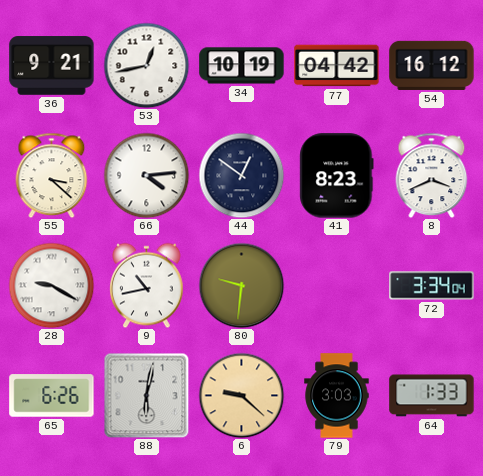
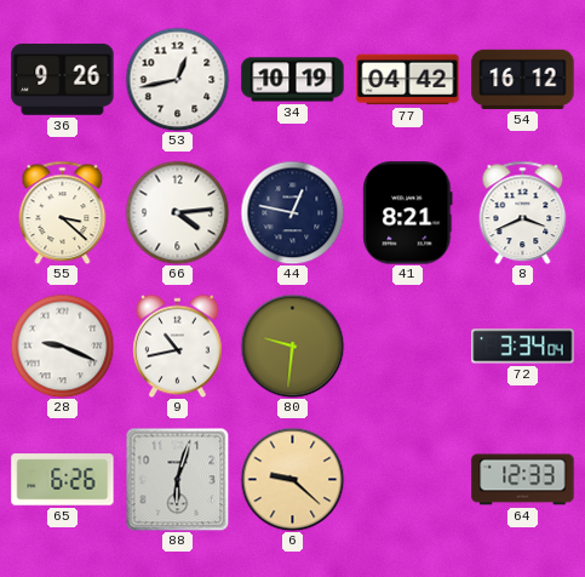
36: 9:21 -> 9:26 (63, 80)
44: 12:51 -> 12:47 (292, 212)
41: 8:23 -> 8:21 (408, 213)
28: 9:20 -> 9:19 (62, 345)
88: 6:02 -> 6:03 (177, 479)
79: 3:03 -> none (337, 396)
64: 1:33 -> 12:33 (523, 480)
